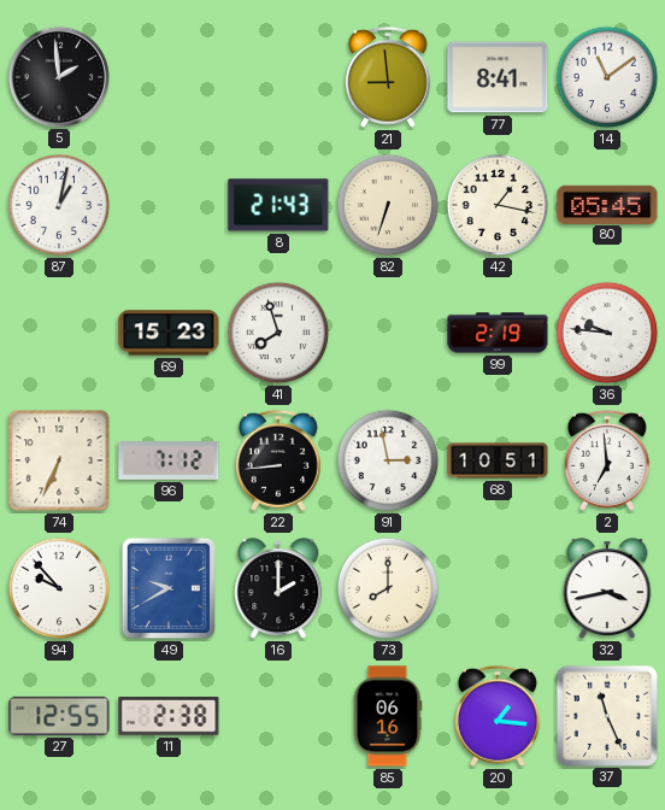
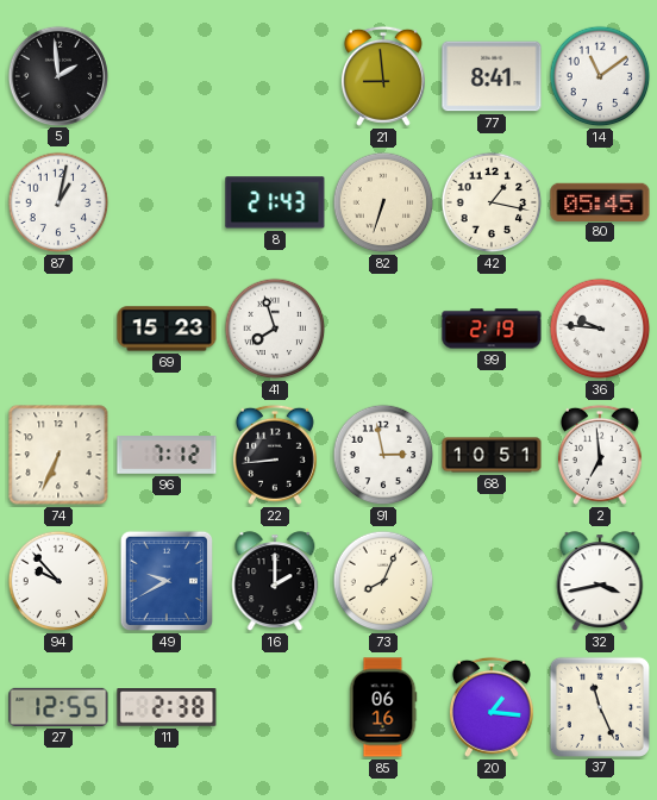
73: 8:00 -> 8:04 (383, 581)
